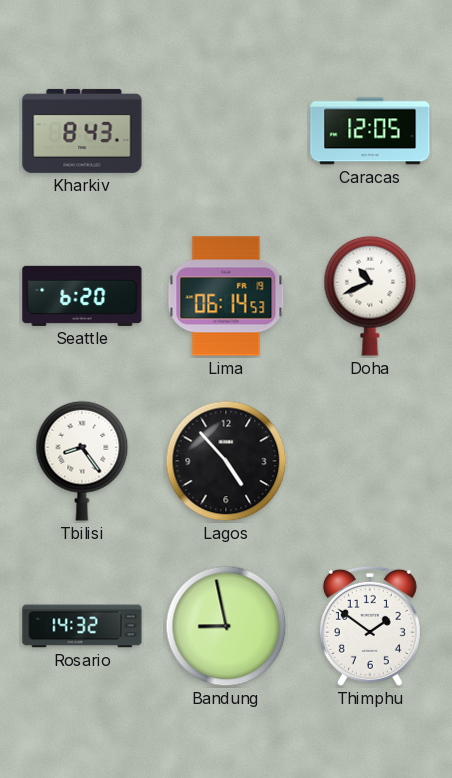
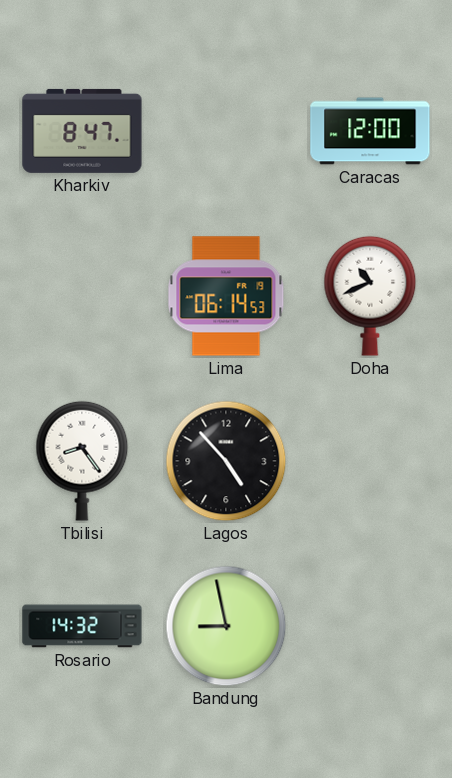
Kharkiv: 8:43 -> 8:47 (82, 131)
Caracas: 12:05 -> 12:00 (370, 131)
Seattle: 6:20 -> none (82, 296)
Thimphu: 1:51 -> none (370, 626)
